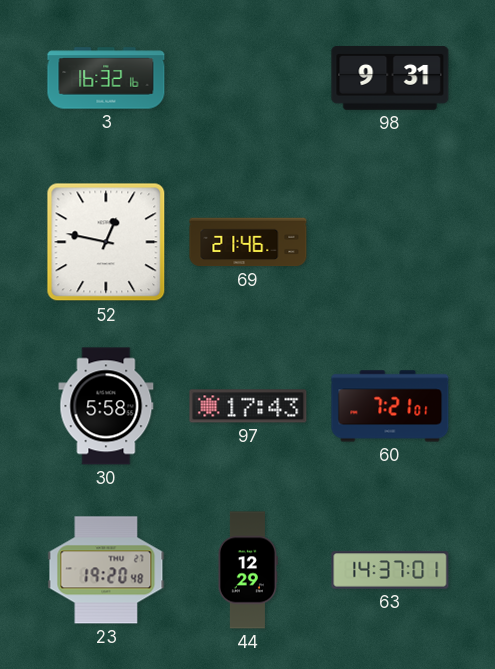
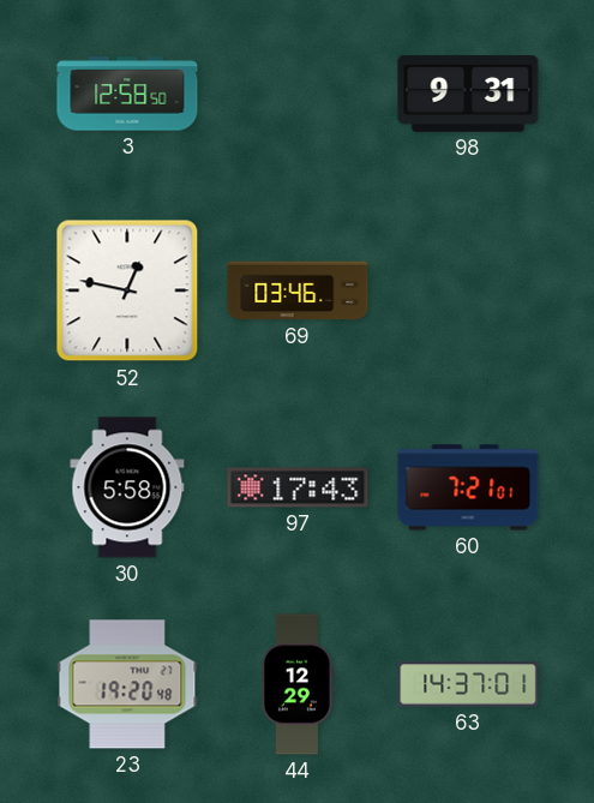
3: 16:32 -> 12:58 (127, 94)
69: 21:46 -> 03:46 (298, 290)
